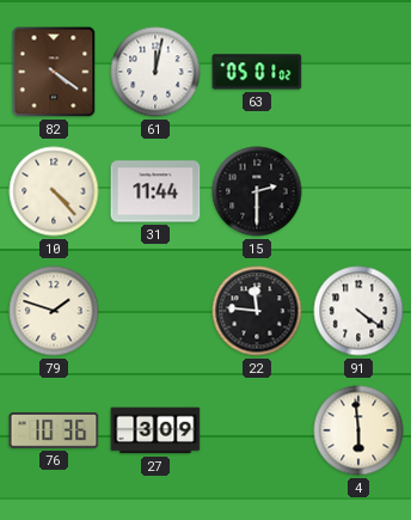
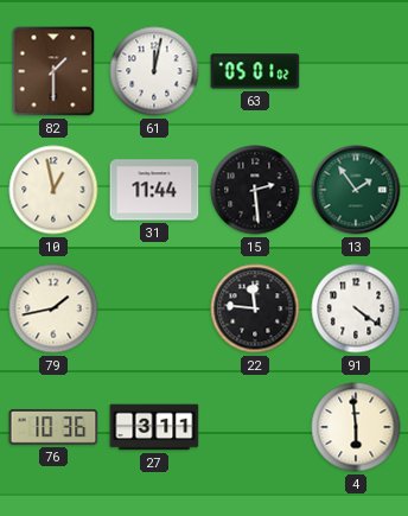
82: 4:21 -> 1:30 (53, 71)
10: 4:23 -> 12:58 (53, 190)
15: 2:30 -> 2:29 (255, 190)
13: none -> 1:54 (356, 190)
79: 1:48 -> 1:43 (53, 308)
27: 3:09 -> 3:11 (154, 427)
